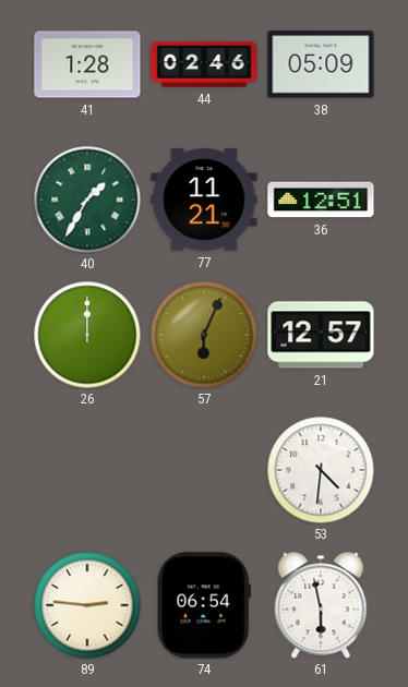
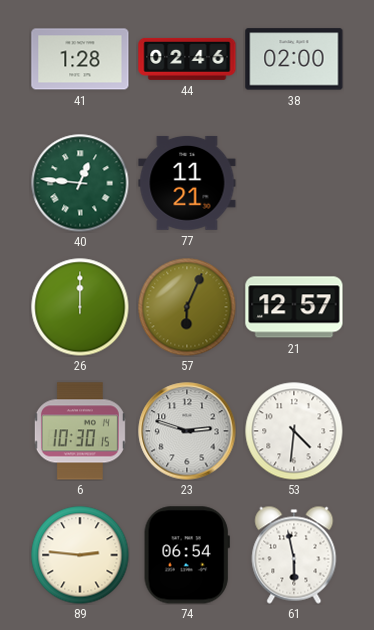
38: 05:09 -> 02:00 (294, 59)
40: 1:35 -> 12:46 (80, 183)
36: 12:51 -> none (321, 200)
6: none -> 10:30 (80, 431)
23: none -> 2:48 (187, 431)
